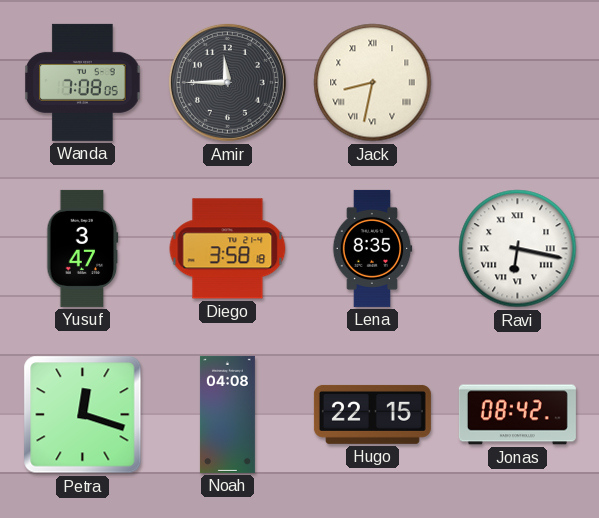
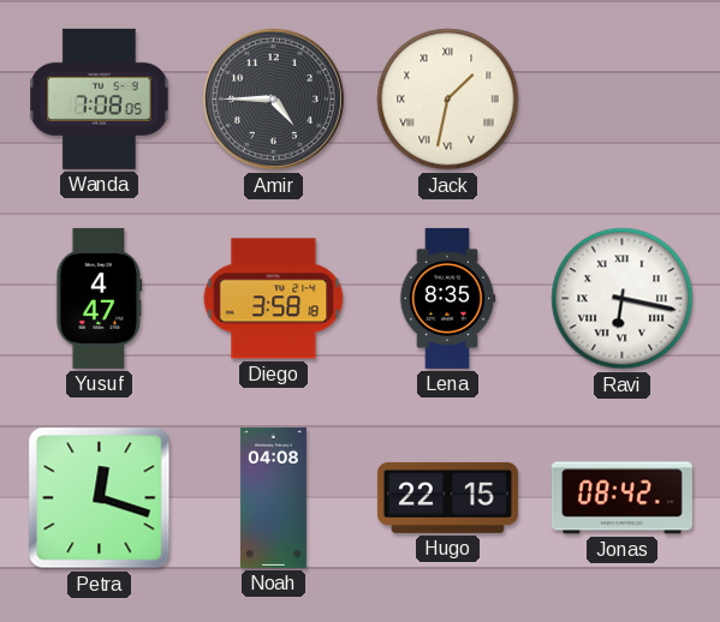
Amir: 11:45 -> 4:45 (273, 98)
Jack: 8:32 -> 1:32 (448, 100)
Yusuf: 3:47 -> 4:47 (100, 298)
